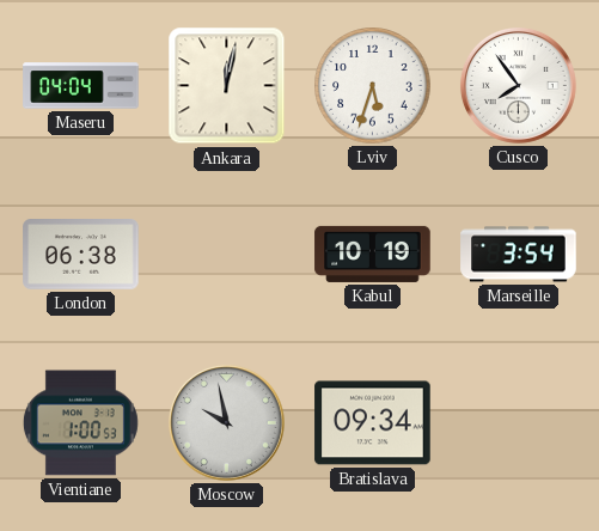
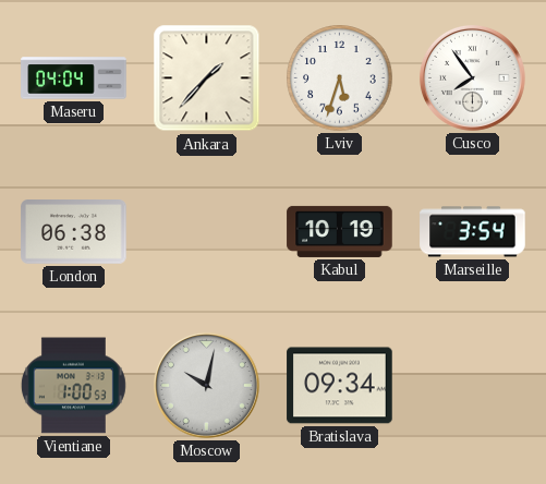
Ankara: 12:02 -> 1:37 (207, 78)
Moscow: 9:58 -> 10:02 (206, 385)
